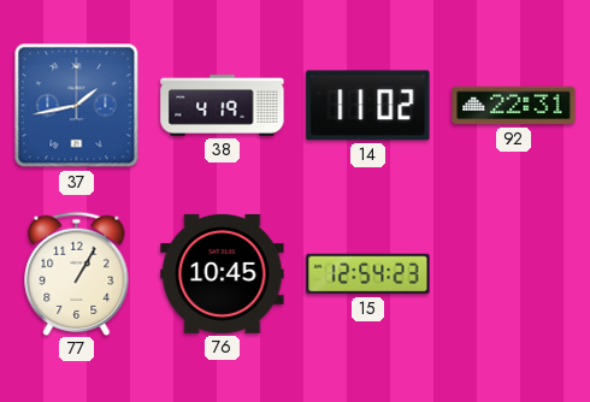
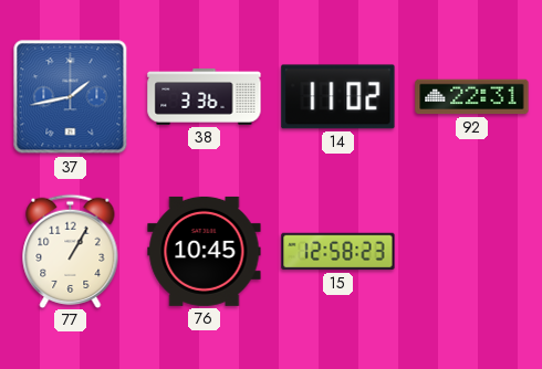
38: 4:19 -> 3:36 (205, 97)
15: 12:54 -> 12:58 (338, 252)
